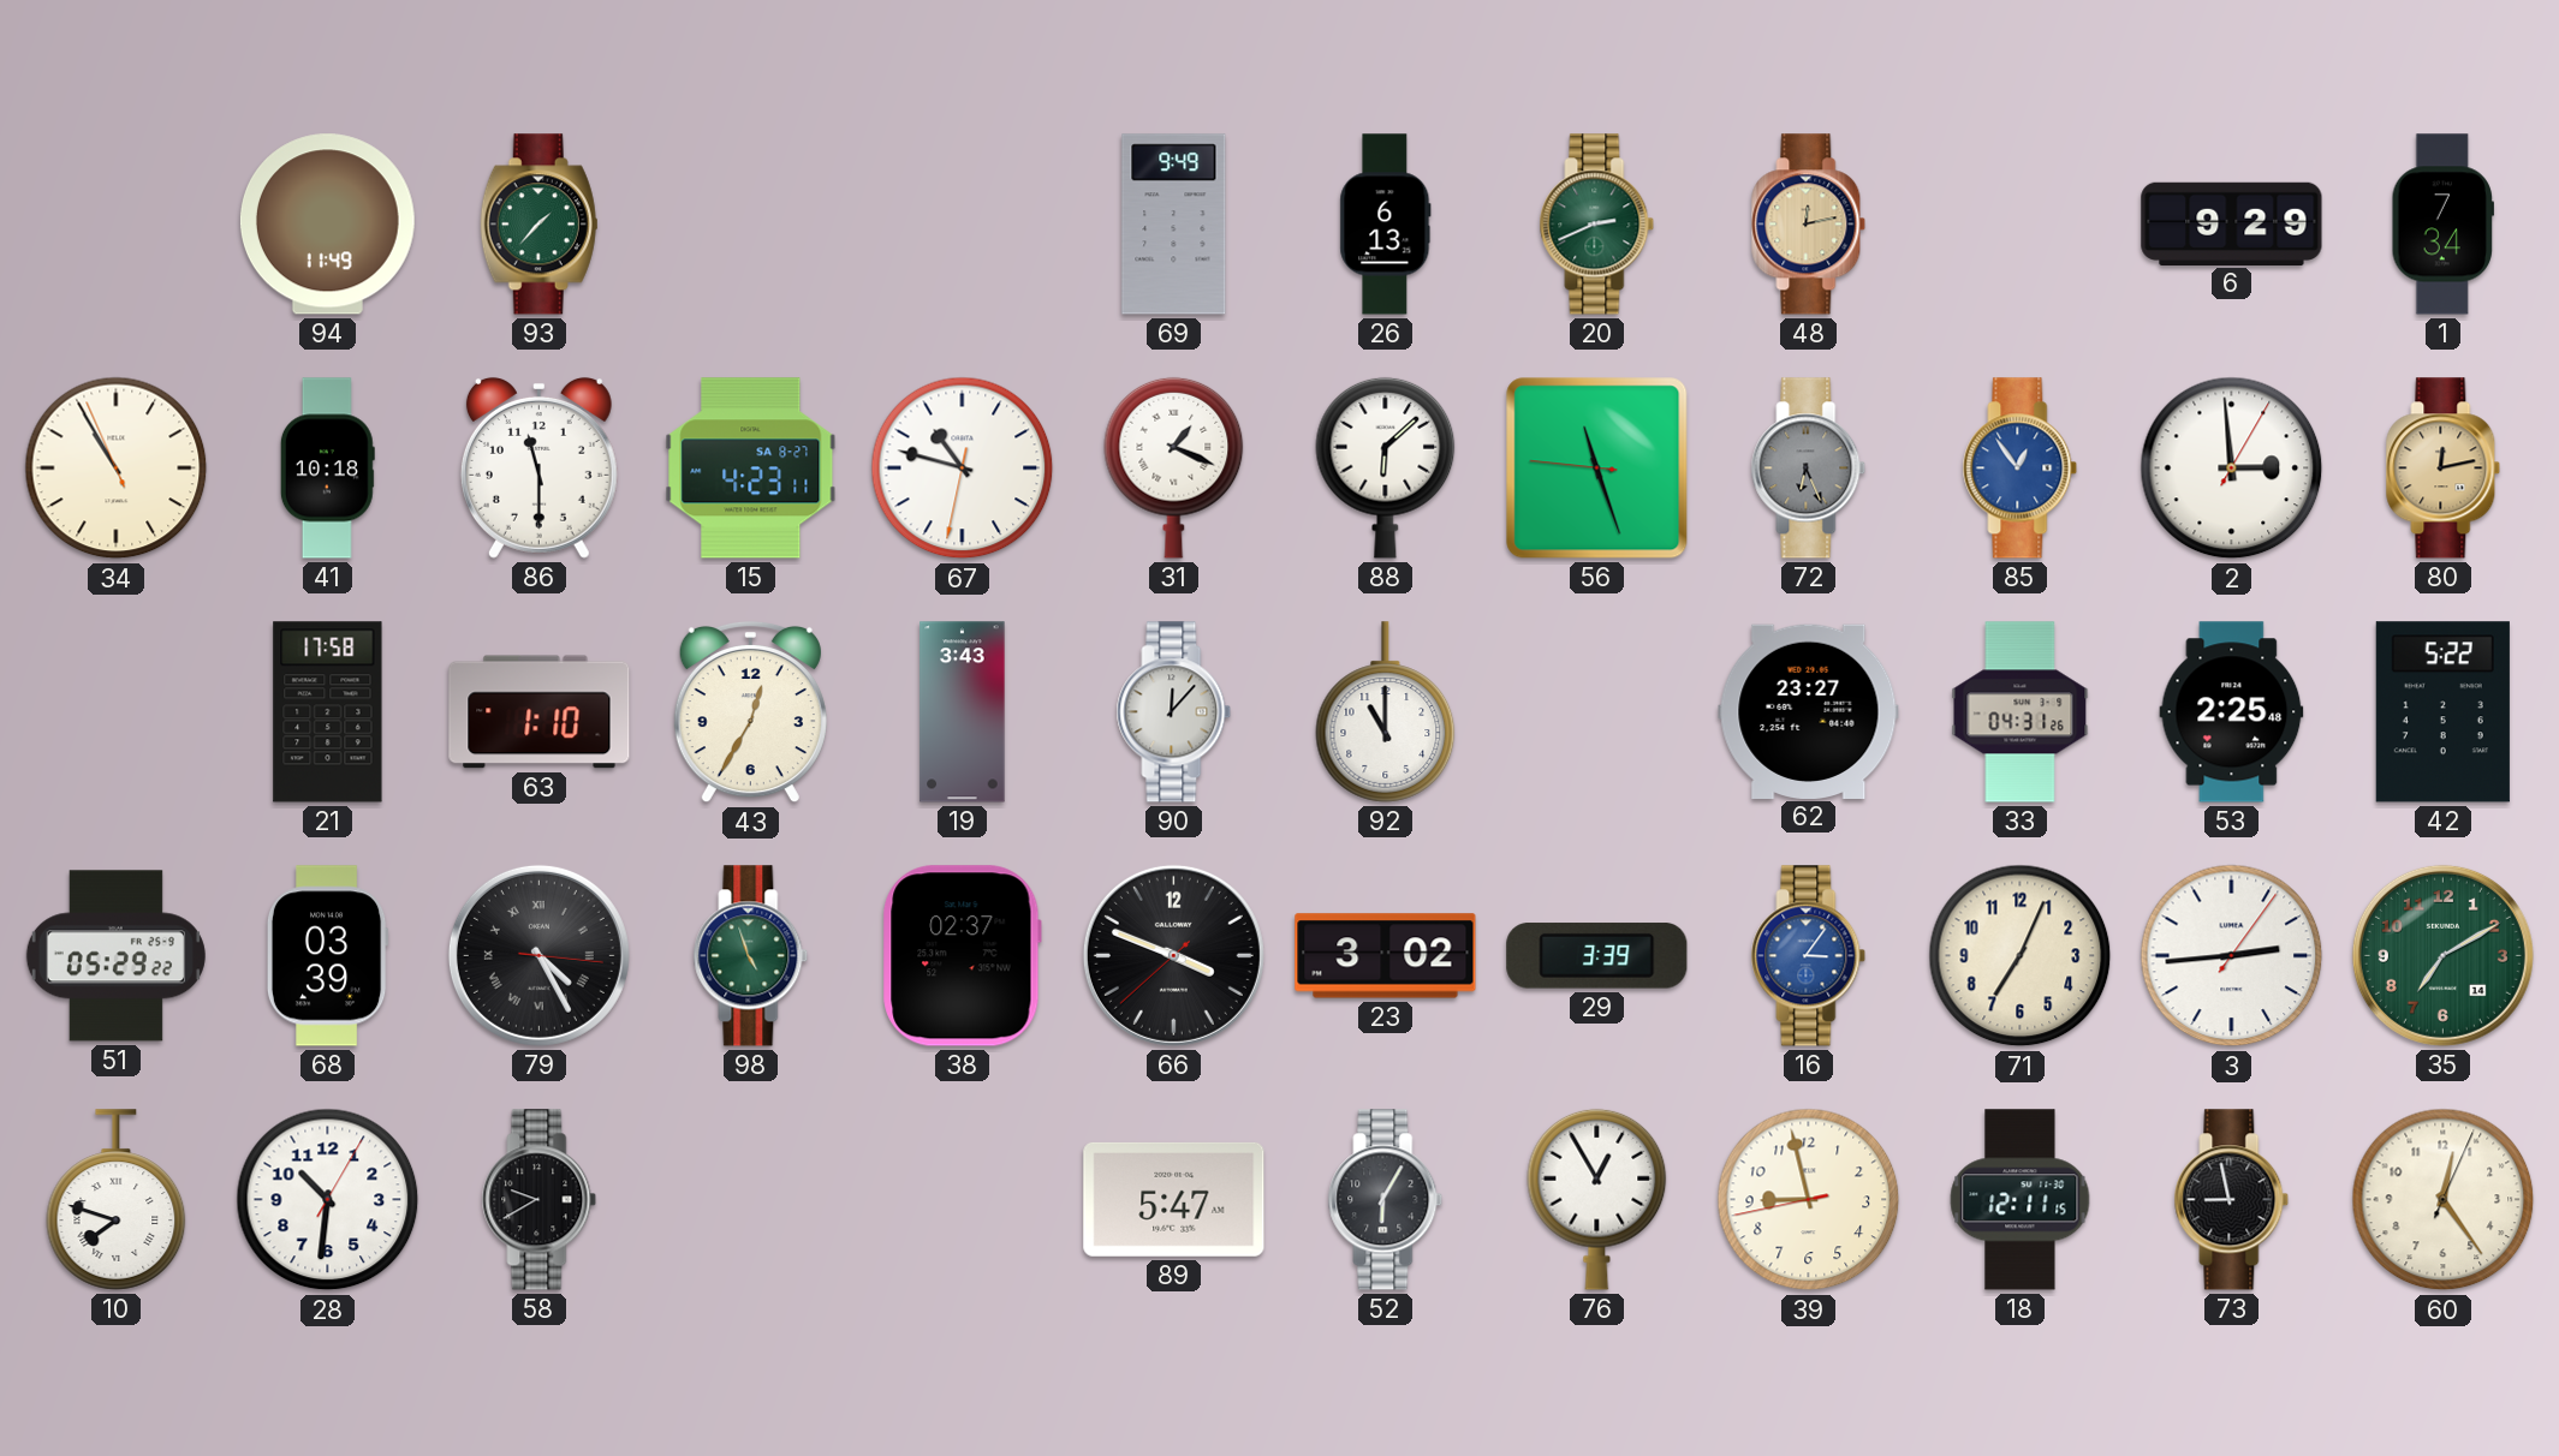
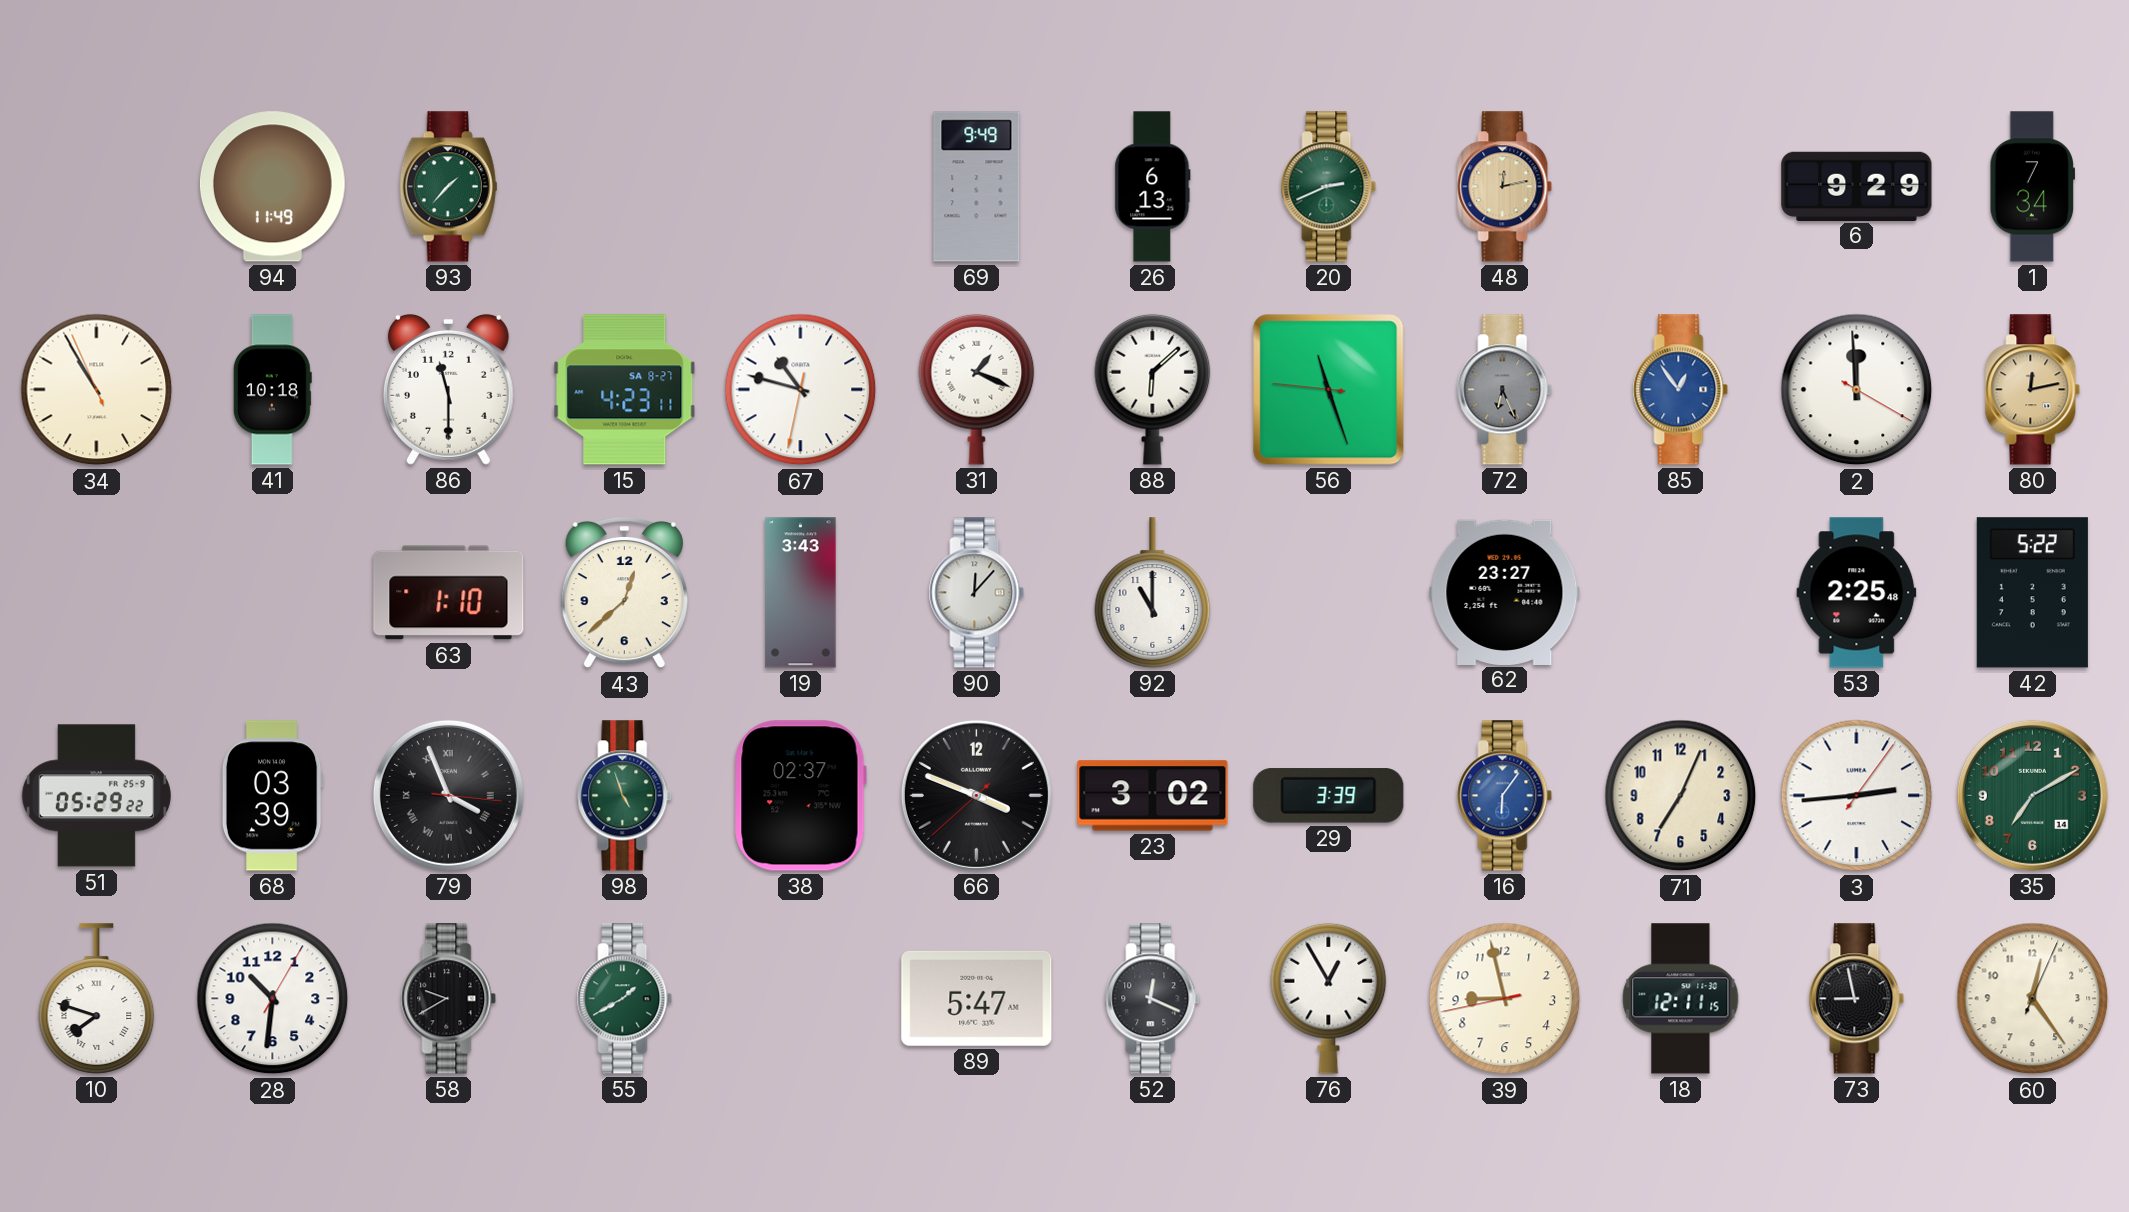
2: 2:59 -> 11:59 (1857, 390)
21: 17:58 -> none (328, 712)
43: 12:35 -> 12:38 (624, 593)
33: 04:31 -> none (2021, 712)
79: 4:25 -> 3:56 (448, 795)
16: 3:06 -> 6:06 (1505, 796)
55: none -> 1:40 (625, 999)
52: 6:05 -> 12:19 (1153, 999)
